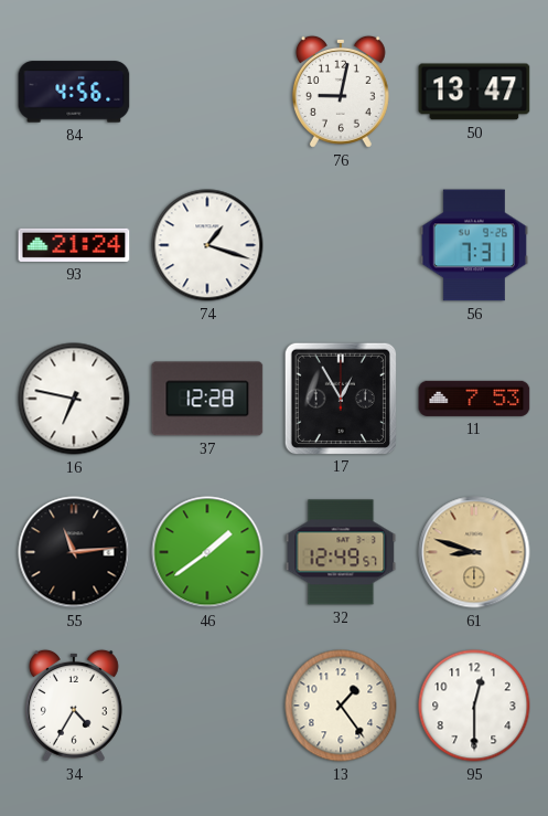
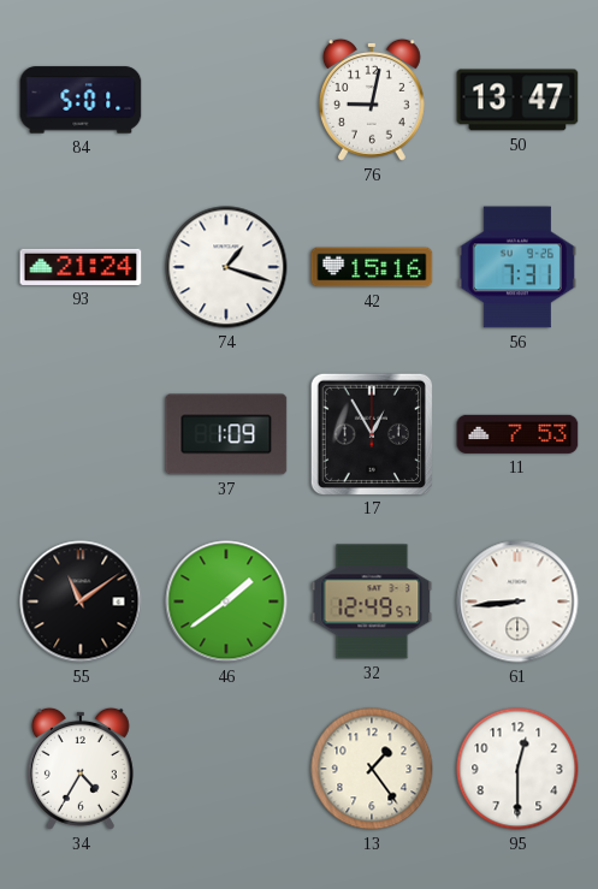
84: 4:56 -> 5:01 (81, 100)
42: none -> 15:16 (372, 267)
16: 6:47 -> none (74, 399)
37: 12:28 -> 1:09 (226, 434)
55: 11:14 -> 11:09 (81, 601)
61: 8:48 -> 8:44 (517, 601)
61 dial: champagne -> white (517, 601)
